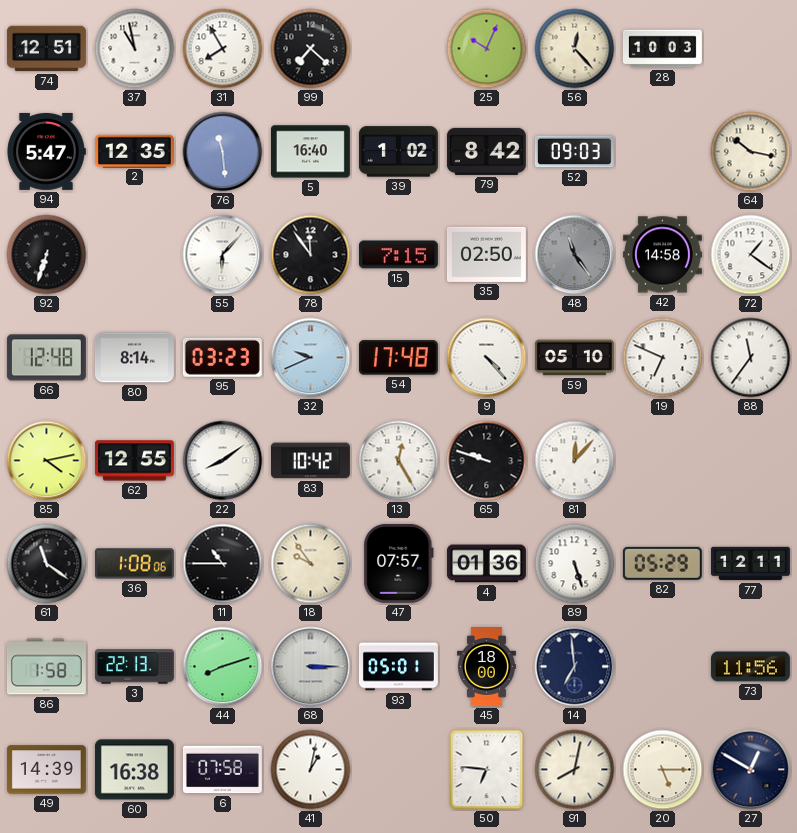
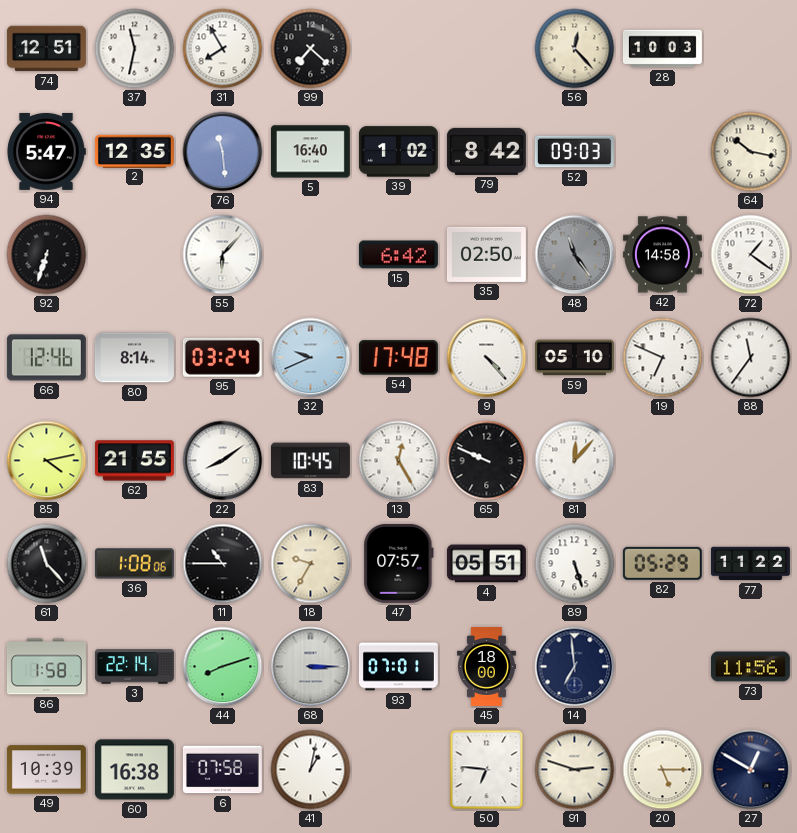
37: 10:58 -> 11:32 (135, 49)
25: 10:04 -> none (487, 49)
78: 11:54 -> none (311, 255)
15: 7:15 -> 6:42 (398, 255)
66: 12:48 -> 12:46 (46, 358)
95: 03:23 -> 03:24 (222, 357)
62: 12:55 -> 21:55 (134, 461)
83: 10:42 -> 10:45 (310, 461)
65: 9:48 -> 9:49 (487, 461)
61: 11:21 -> 11:23 (47, 564)
18: 9:54 -> 9:35 (311, 564)
4: 01:36 -> 05:51 (486, 564)
77: 12:11 -> 11:22 (751, 564)
3: 22:13 -> 22:14 (134, 667)
93: 05:01 -> 07:01 (398, 667)
49: 14:39 -> 10:39 (46, 770)
91: 8:02 -> 2:48 (575, 770)
